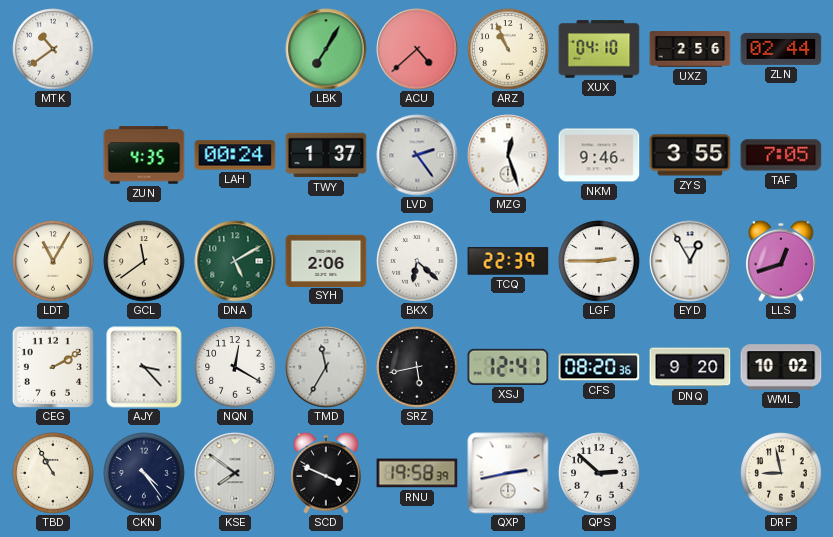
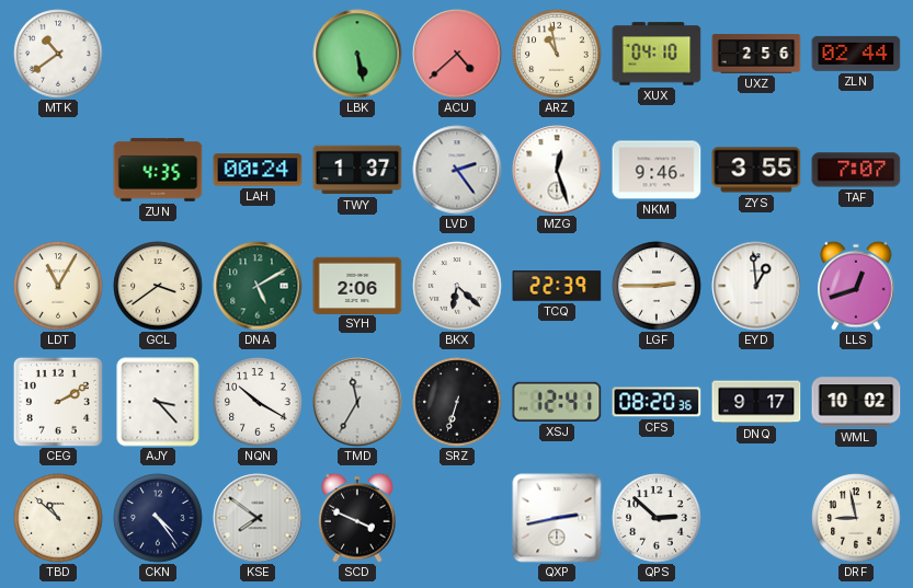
LBK: 7:05 -> 5:28 (357, 54)
ARZ: 10:56 -> 10:58 (557, 54)
TAF: 7:05 -> 7:07 (856, 170)
GCL: 11:39 -> 3:39 (158, 286)
EYD: 12:55 -> 12:59 (756, 286)
NQN: 12:20 -> 10:20 (258, 402)
SRZ: 5:43 -> 6:33 (457, 402)
DNQ: 9:20 -> 9:17 (756, 402)
TBD: 10:55 -> 10:52 (58, 518)
RNU: 19:58 -> none (417, 473)
